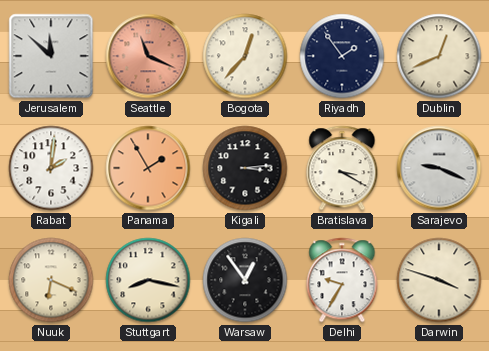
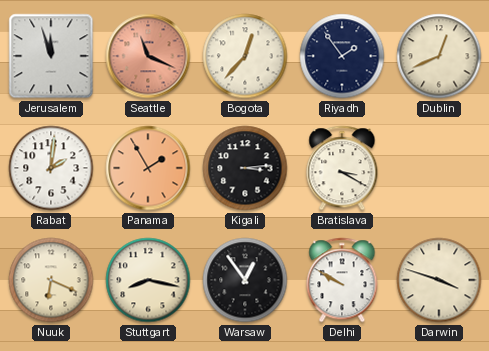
Jerusalem: 11:52 -> 11:57 (51, 56)
Sarajevo: 9:19 -> none (439, 168)
Delhi: 9:35 -> 9:50 (342, 280)
